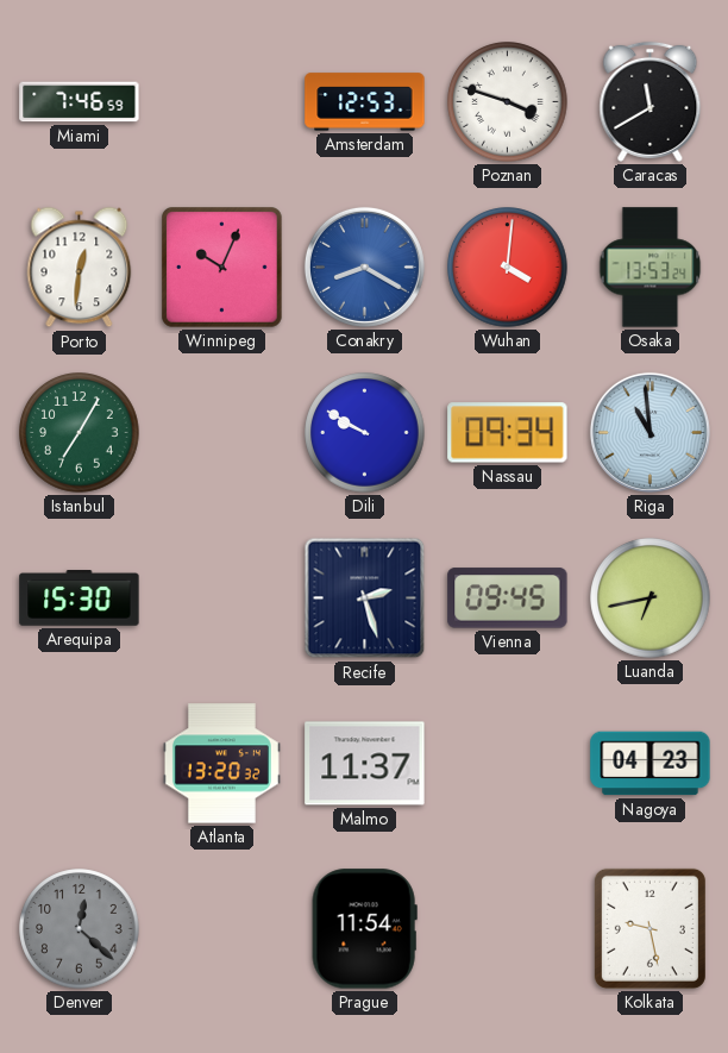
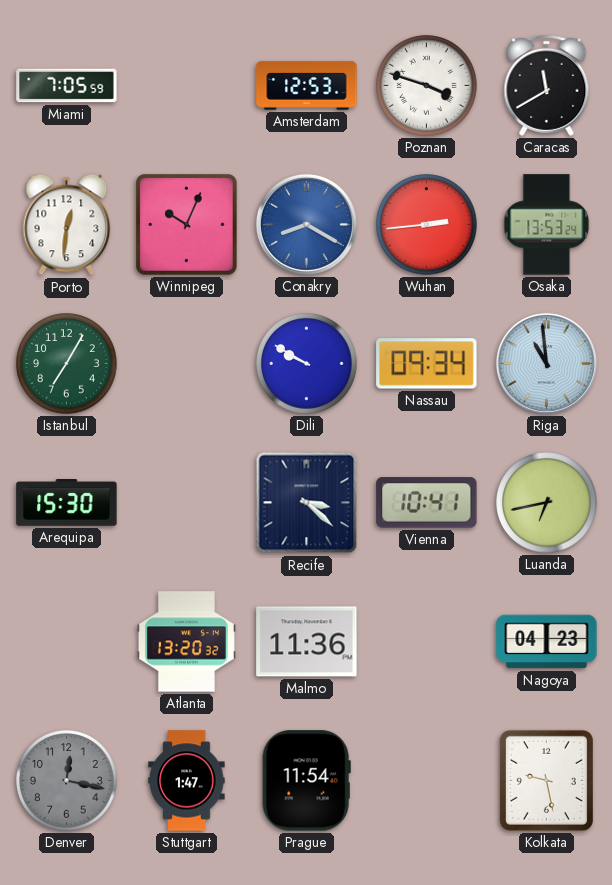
Miami: 7:46 -> 7:05 (67, 86)
Wuhan: 4:01 -> 2:44 (427, 225)
Recife: 2:27 -> 3:22 (307, 503)
Vienna: 09:45 -> 10:41 (427, 503)
Malmo: 11:37 -> 11:36 (307, 642)
Denver: 12:22 -> 12:17 (67, 781)
Stuttgart: none -> 1:47 (187, 781)
